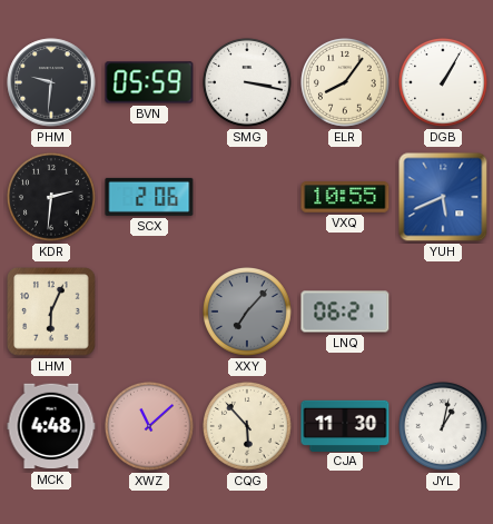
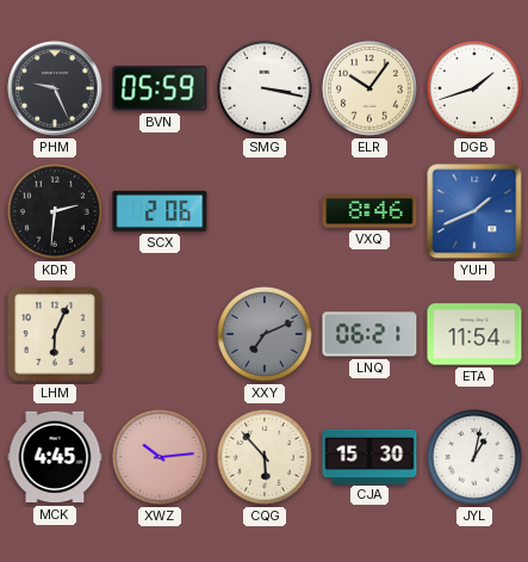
PHM: 9:31 -> 9:26 (55, 88)
ELR: 8:06 -> 10:06 (371, 89)
DGB: 1:05 -> 1:42 (476, 89)
VXQ: 10:55 -> 8:46 (369, 212)
YUH: 5:41 -> 1:41 (474, 211)
XXY: 7:07 -> 7:11 (266, 335)
ETA: none -> 11:54 (474, 334)
MCK: 4:48 -> 4:45 (55, 457)
XWZ: 11:08 -> 10:14 (161, 458)
CJA: 11:30 -> 15:30 (369, 456)
